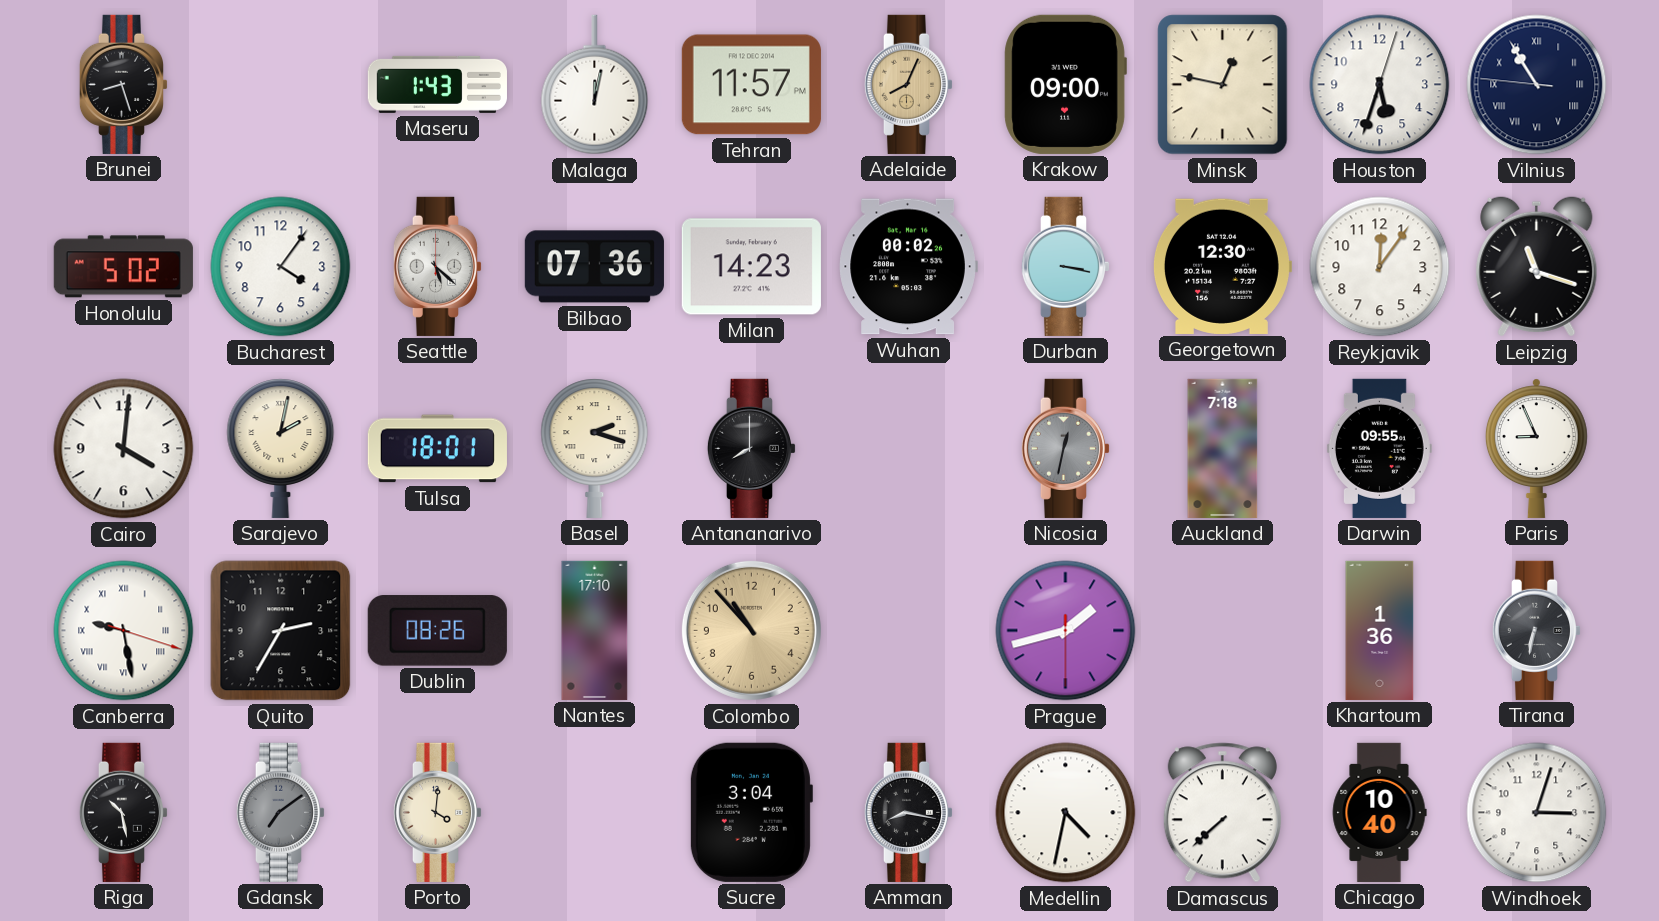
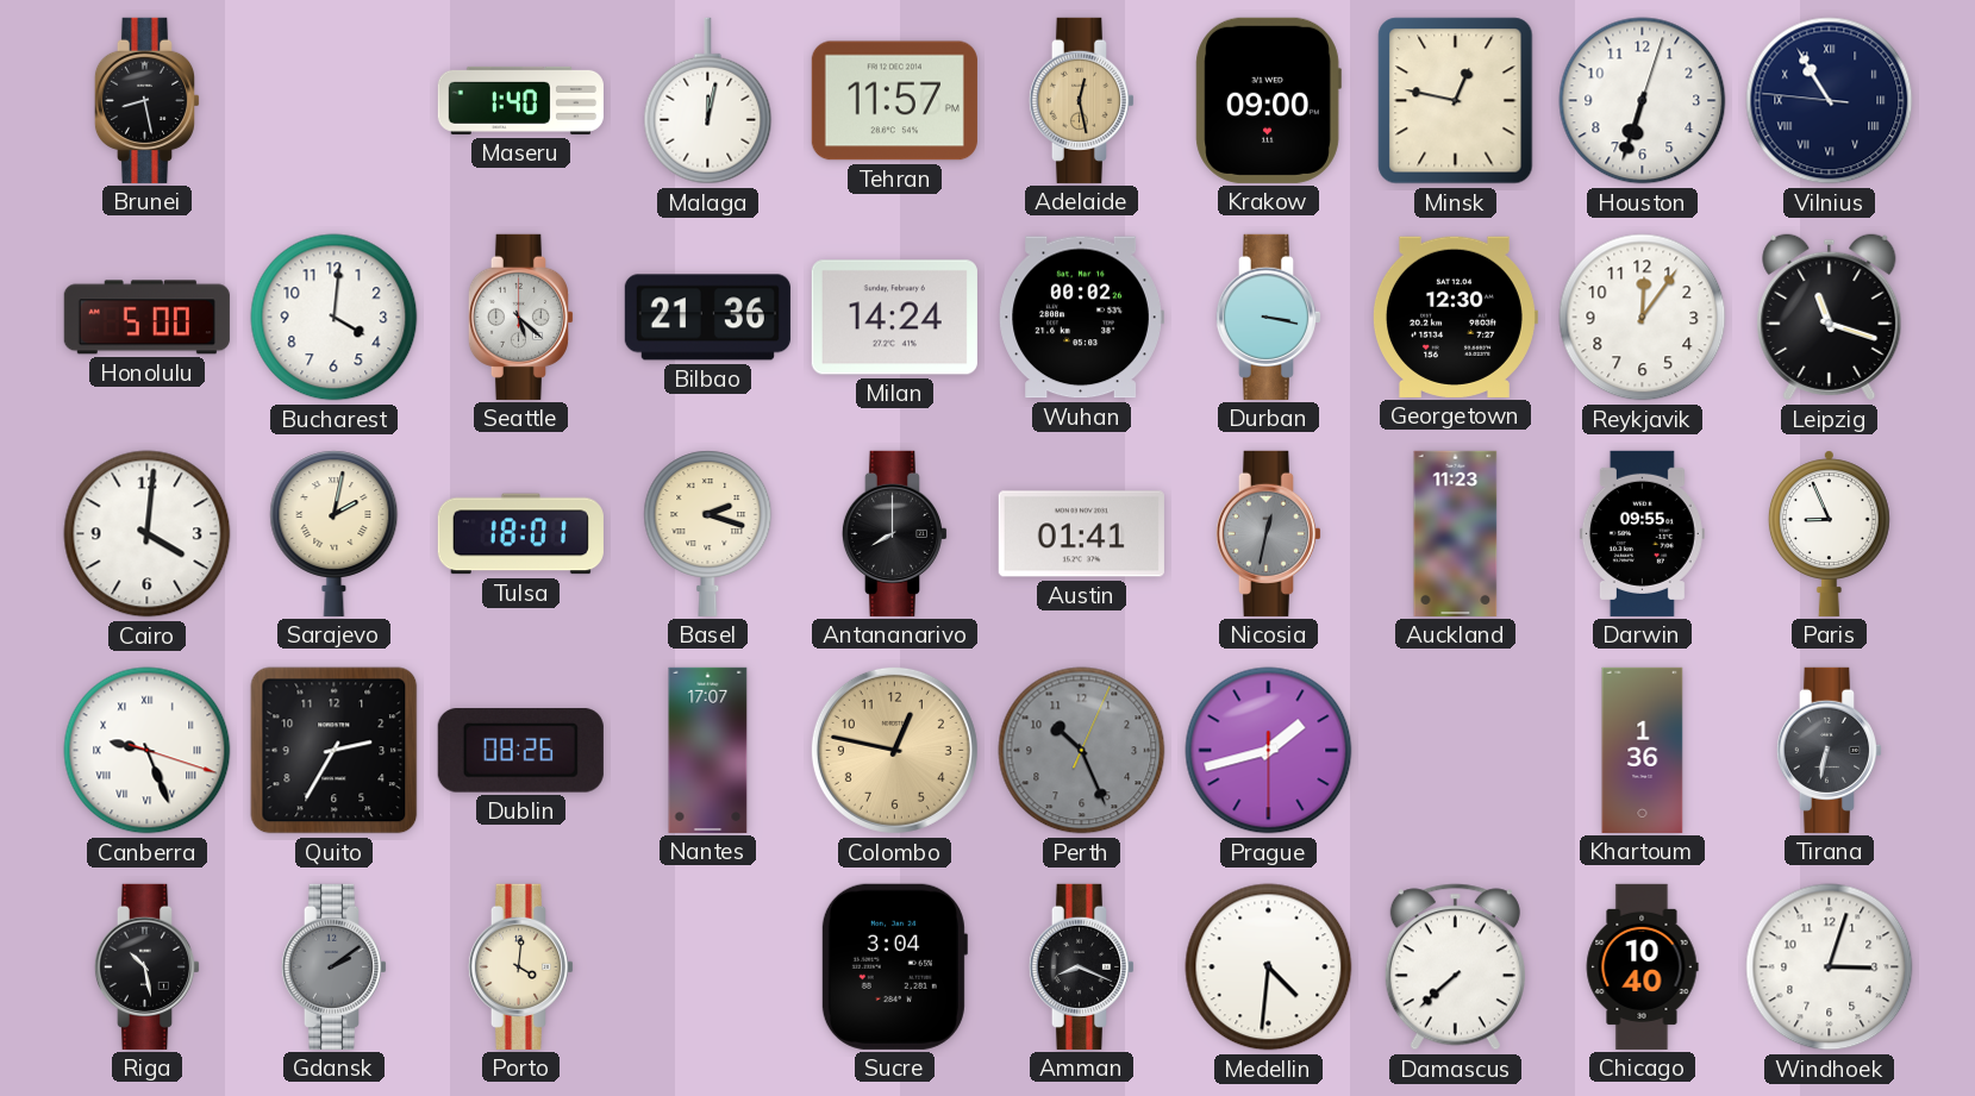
Brunei: 8:27 -> 8:28 (146, 100)
Maseru: 1:43 -> 1:40 (520, 100)
Adelaide: 8:04 -> 12:28 (1081, 100)
Houston: 5:33 -> 6:33 (1643, 101)
Honolulu: 5:02 -> 5:00 (146, 318)
Bucharest: 4:06 -> 4:01 (335, 318)
Bilbao: 07:36 -> 21:36 (707, 318)
Milan: 14:23 -> 14:24 (894, 318)
Austin: none -> 01:41 (1081, 534)
Auckland: 7:18 -> 11:23 (1456, 533)
Canberra: 9:28 -> 9:26 (148, 751)
Nantes: 17:10 -> 17:07 (708, 750)
Colombo: 10:53 -> 12:47 (894, 750)
Perth: none -> 10:26 (1082, 751)
Gdansk: 7:09 -> 2:09 (333, 966)
Amman: 8:17 -> 8:19 (1081, 966)
Medellin: 4:32 -> 4:31 (1269, 967)
